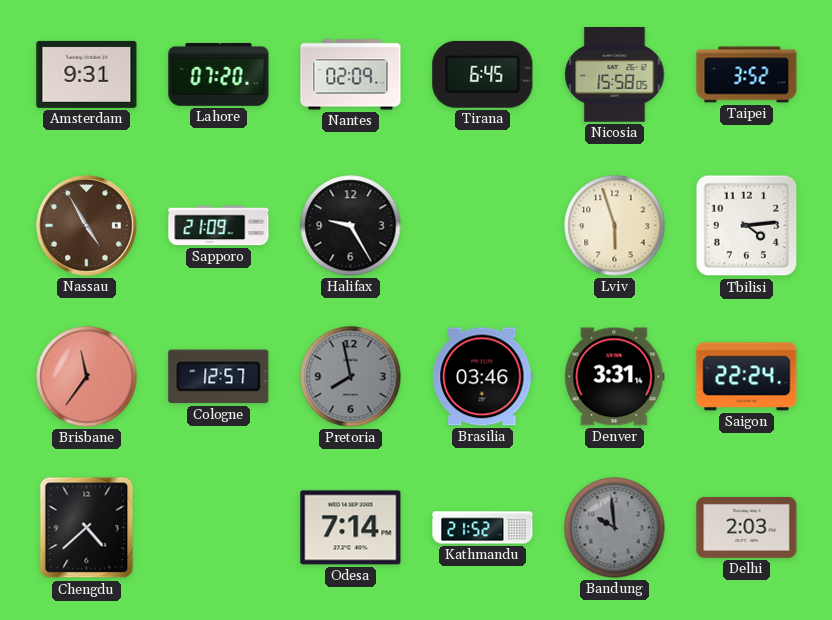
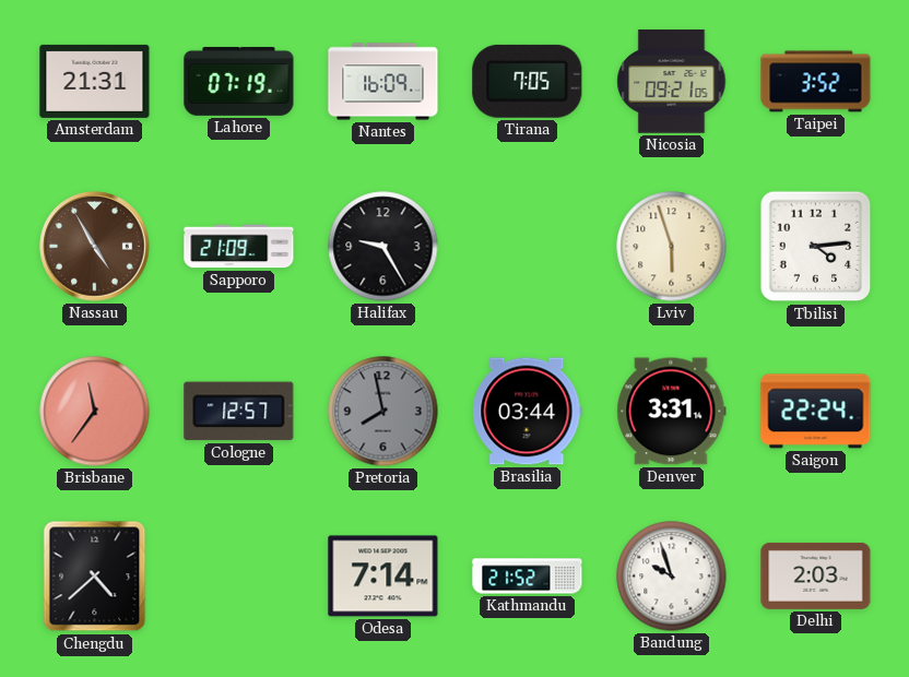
Amsterdam: 9:31 -> 21:31 (95, 81)
Lahore: 07:20 -> 07:19 (239, 81)
Nantes: 02:09 -> 16:09 (383, 82)
Tirana: 6:45 -> 7:05 (528, 81)
Nicosia: 15:58 -> 09:21 (672, 82)
Brasilia: 03:46 -> 03:44 (528, 412)
Bandung: 9:59 -> 9:57 (672, 577)
Bandung dial: grey -> white (672, 577)
